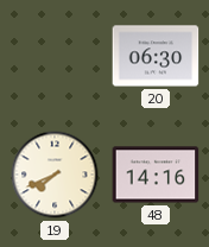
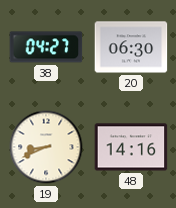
38: none -> 04:27 (46, 47)
19: 7:41 -> 8:41 (46, 147)
